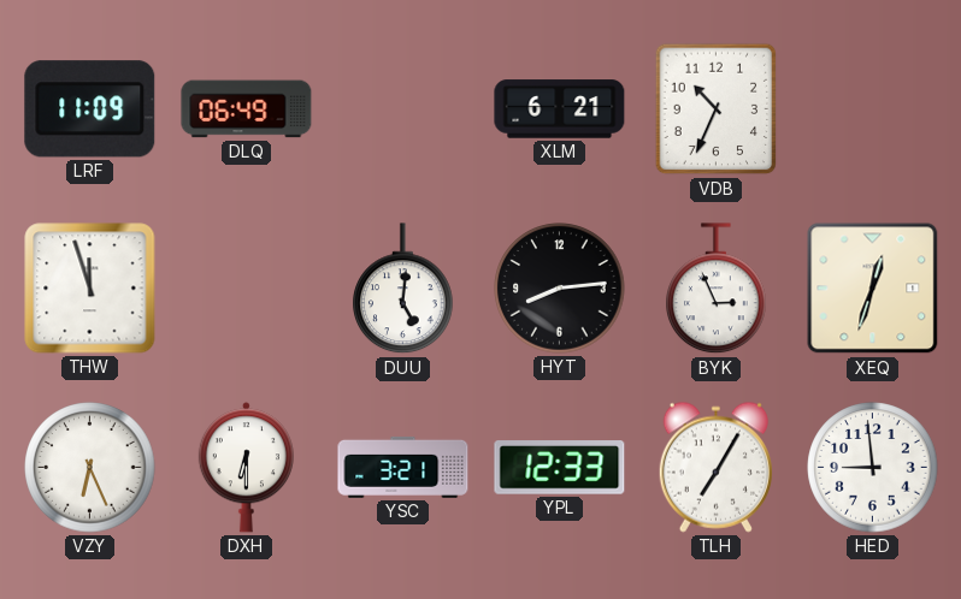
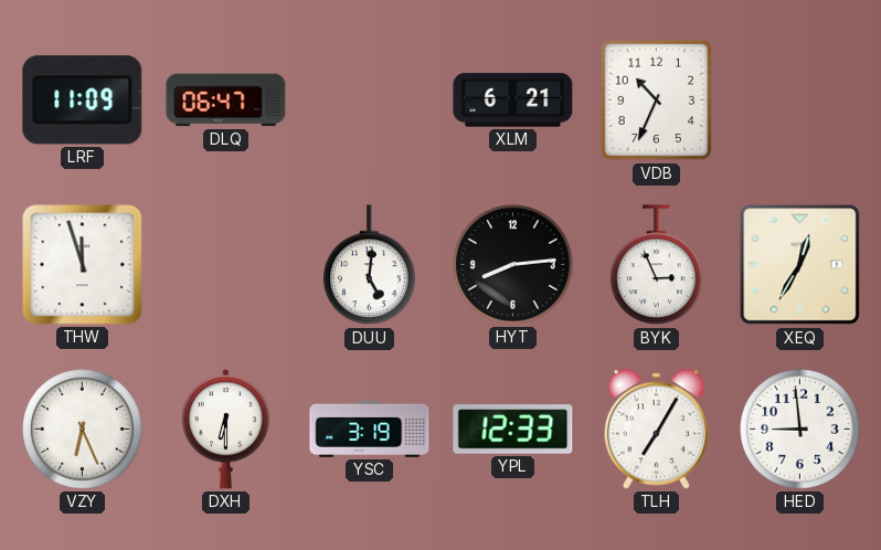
DLQ: 06:49 -> 06:47 (226, 101)
XEQ: 12:33 -> 12:35 (800, 265)
YSC: 3:21 -> 3:19 (370, 429)
